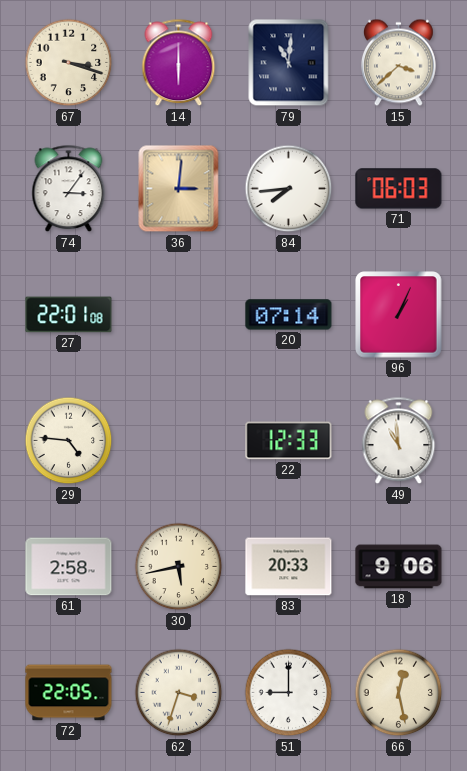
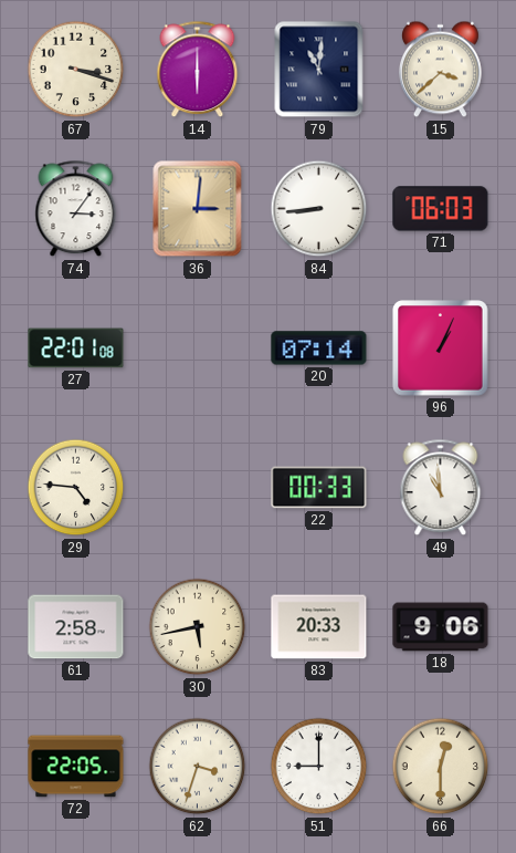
84: 7:44 -> 8:44 (319, 209)
22: 12:33 -> 00:33 (319, 488)
66: 12:28 -> 12:30 (441, 767)
